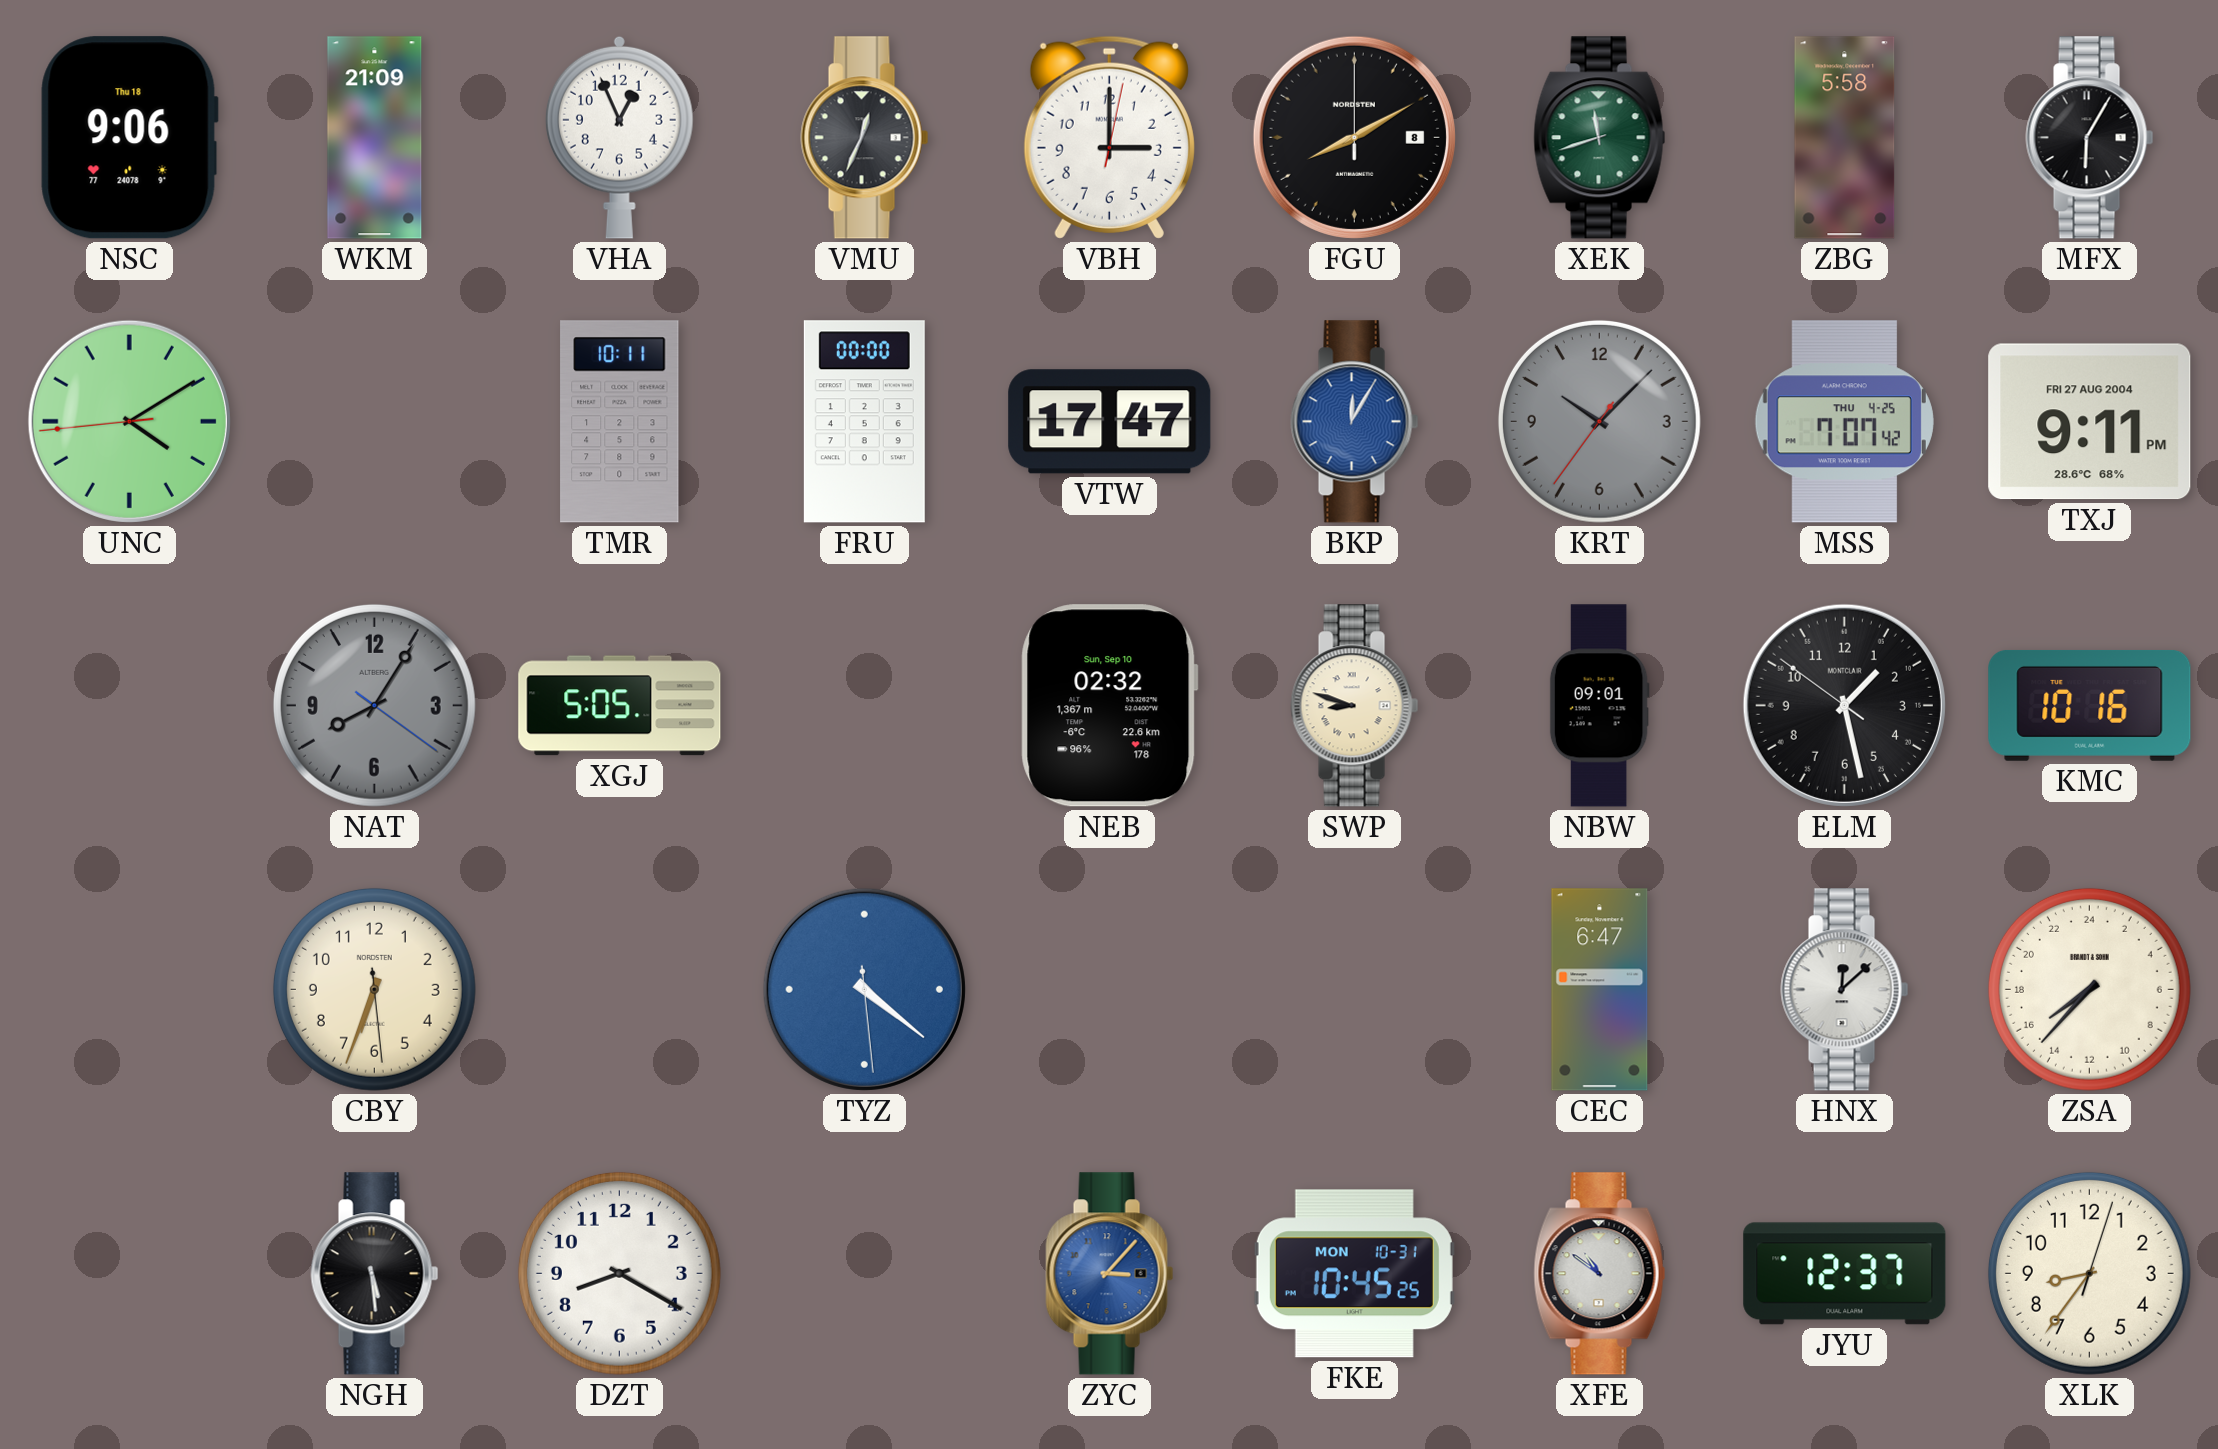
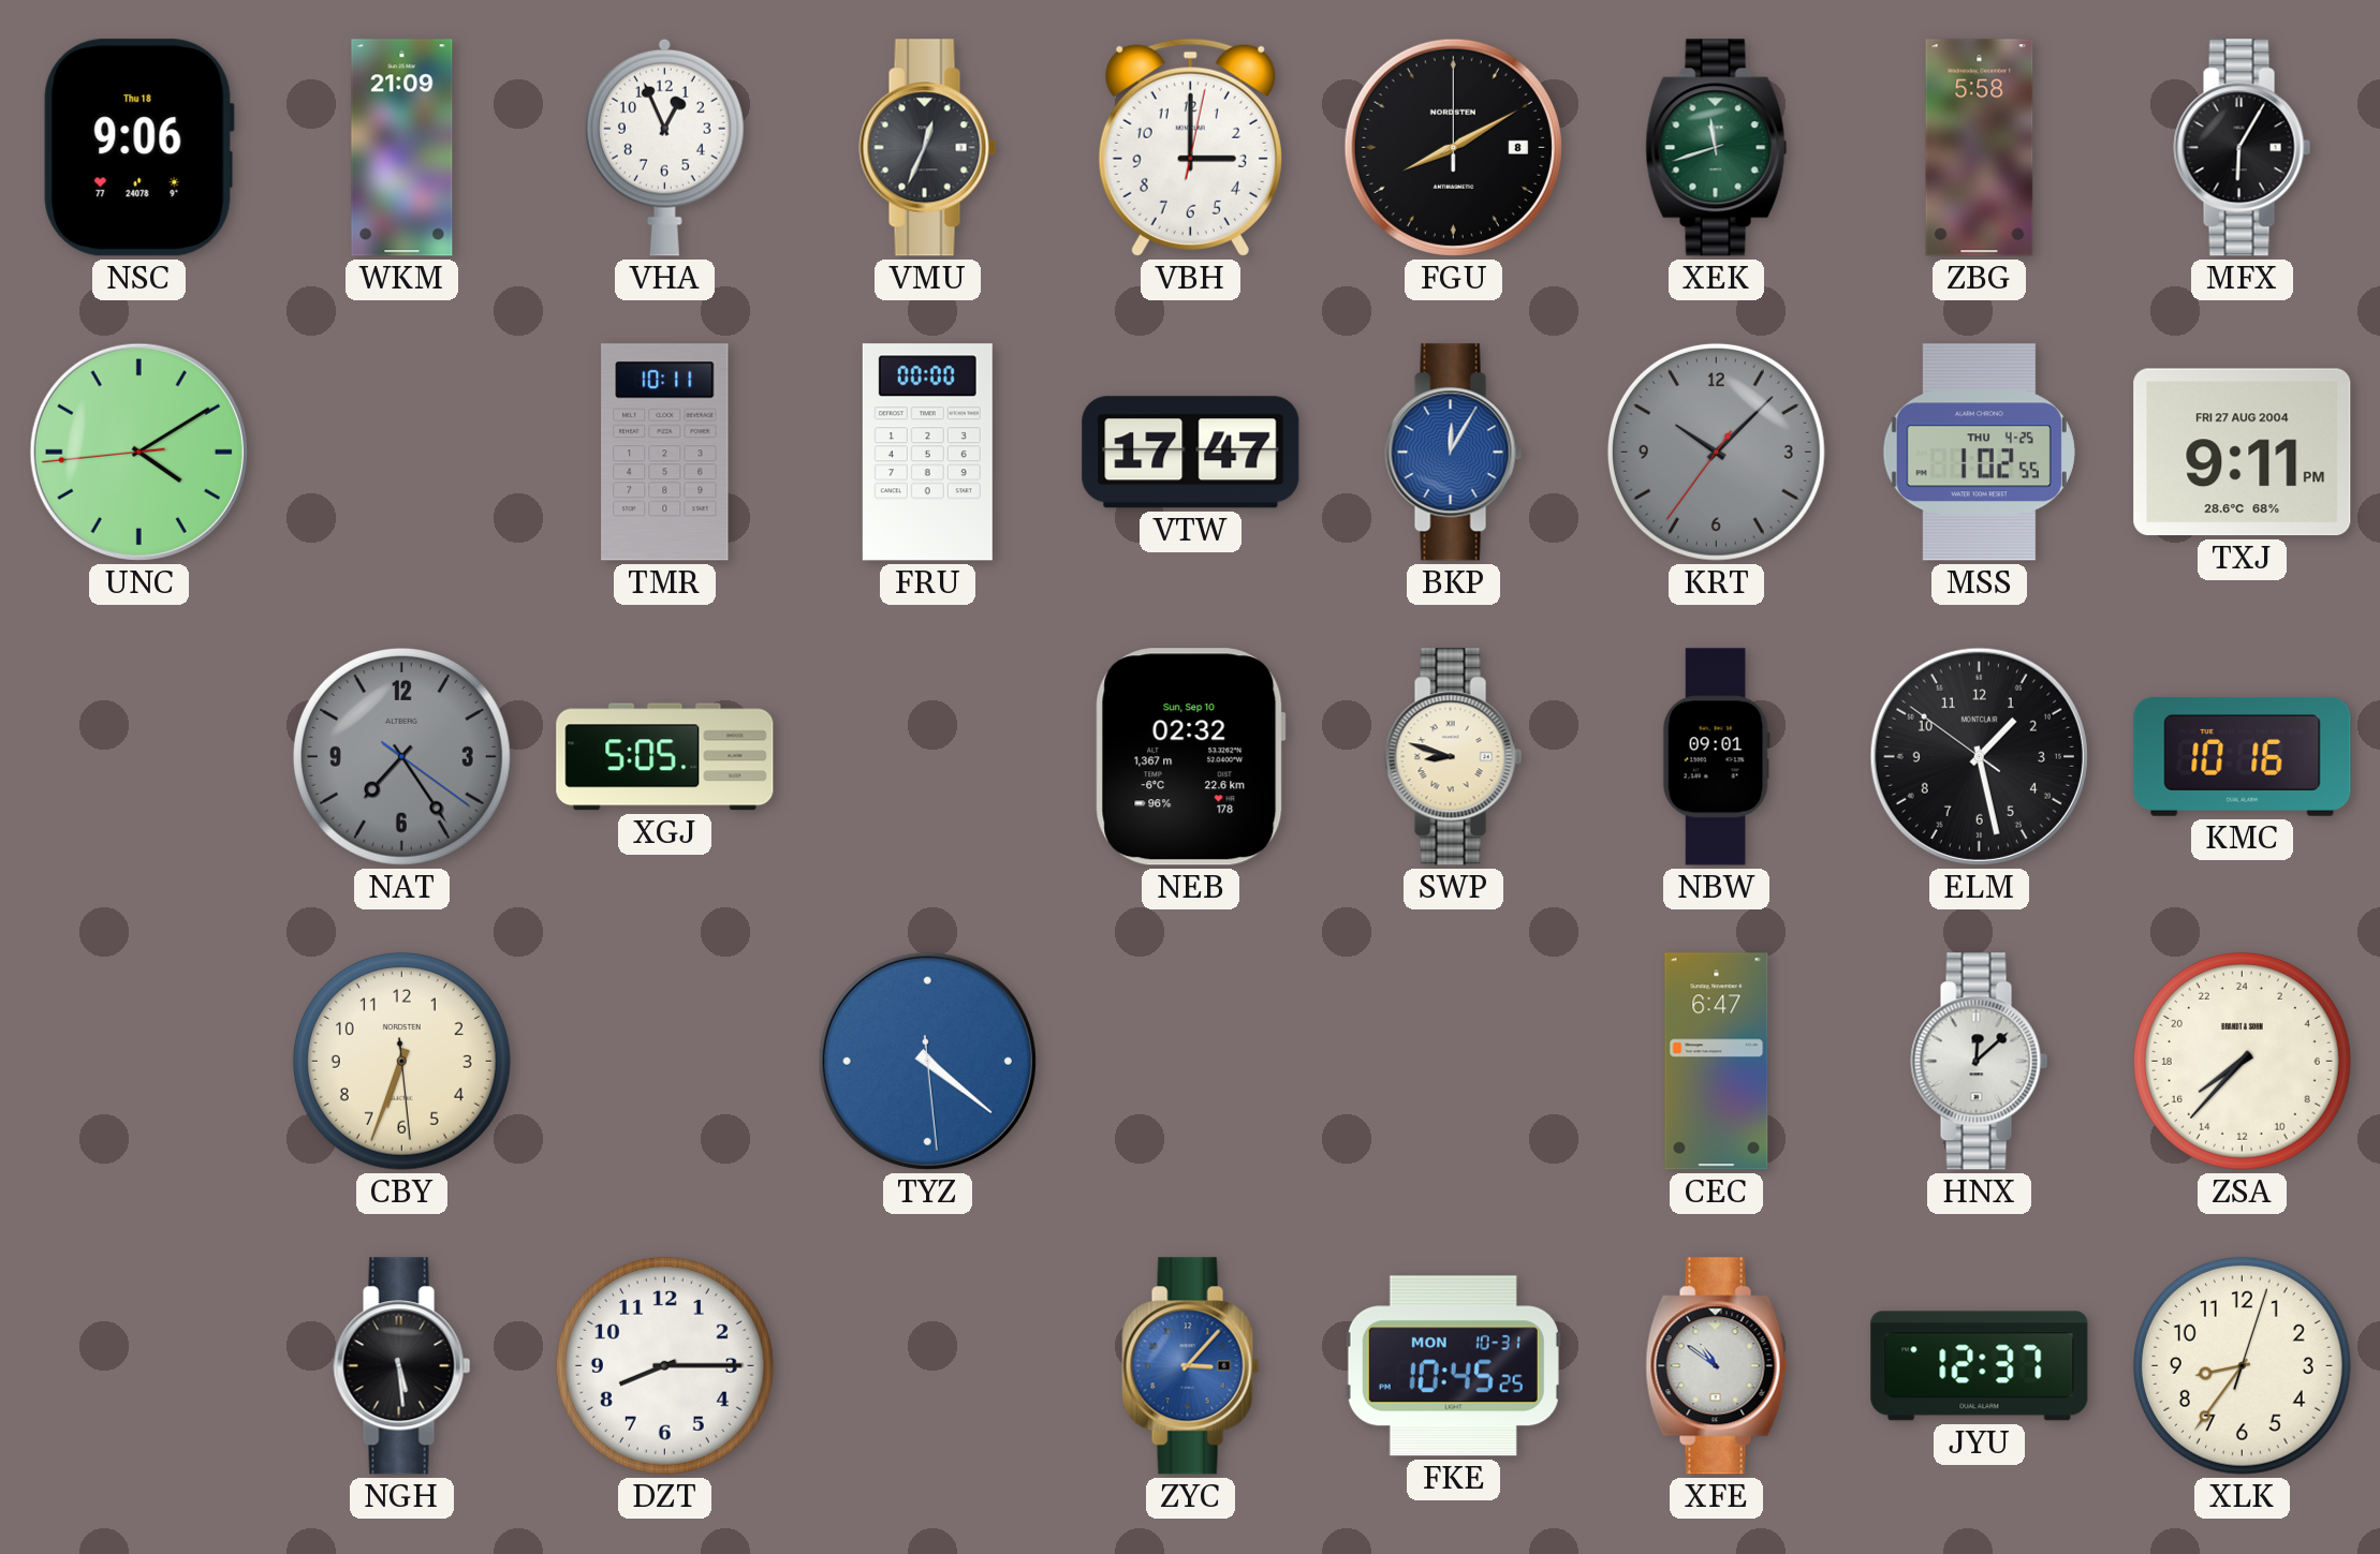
MSS: 7:07 -> 1:02 (1979, 453)
NAT: 8:05 -> 7:24 (401, 756)
DZT: 8:20 -> 8:15 (664, 1365)
